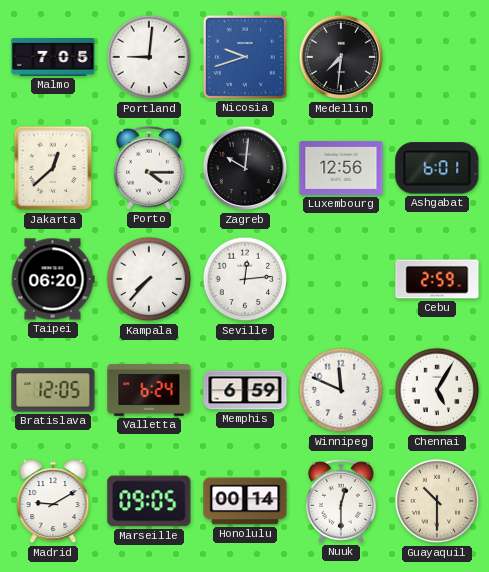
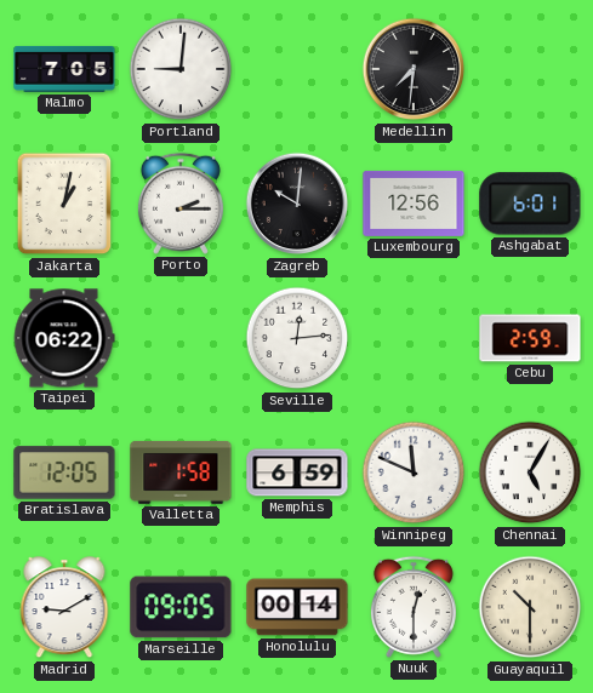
Nicosia: 9:42 -> none (245, 57)
Jakarta: 12:38 -> 1:02 (64, 204)
Porto: 4:15 -> 2:15 (181, 204)
Taipei: 06:20 -> 06:22 (64, 338)
Kampala: 7:37 -> none (149, 279)
Valletta: 6:24 -> 1:58 (181, 472)
